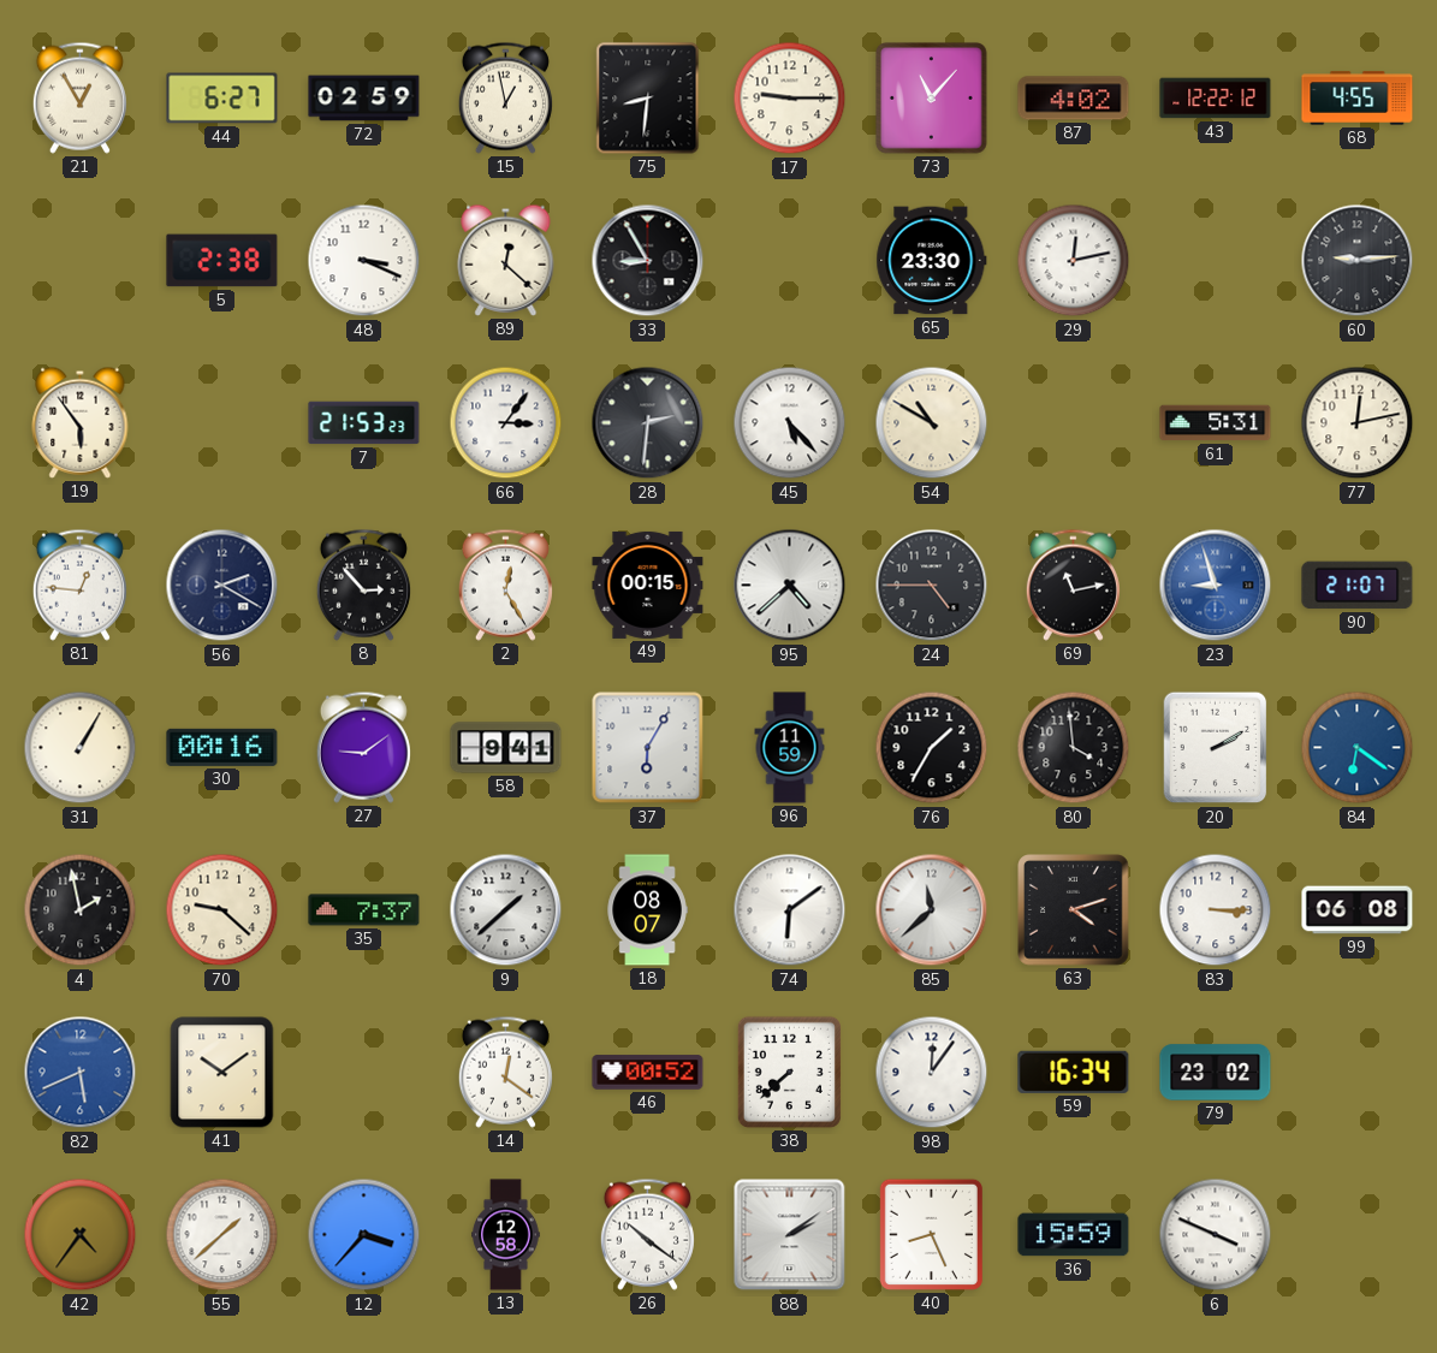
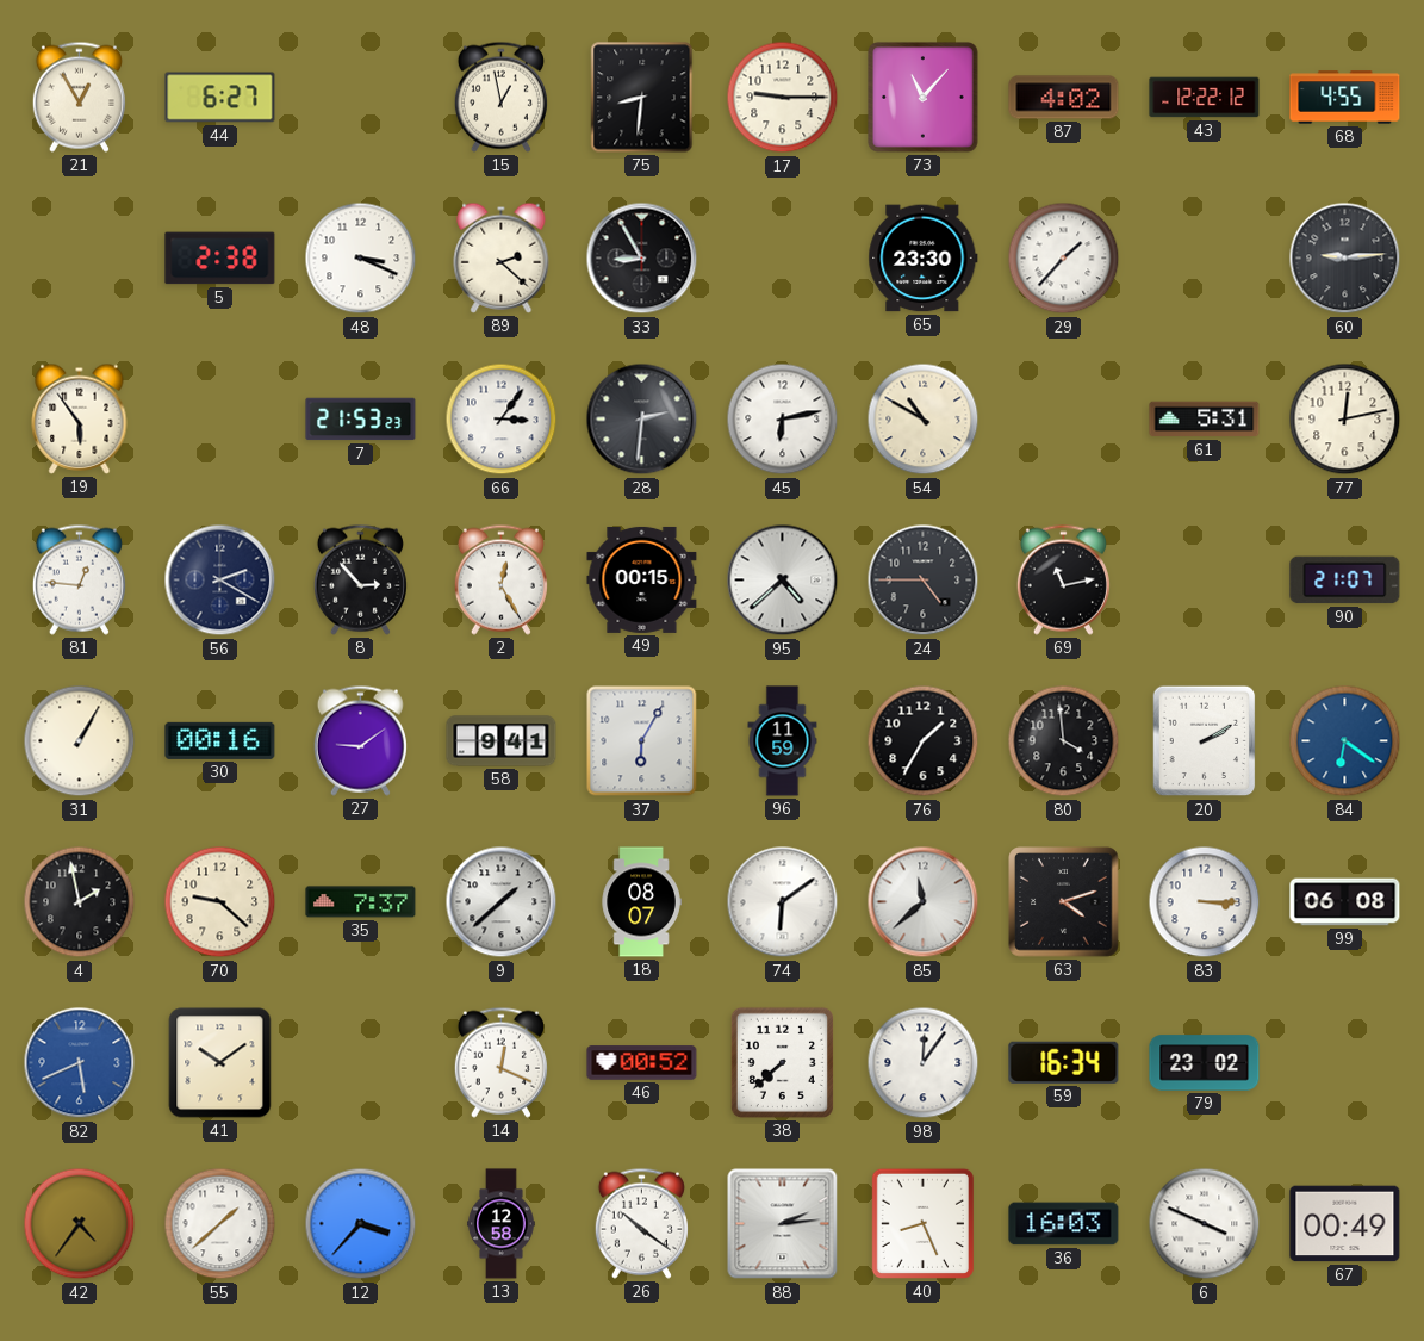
72: 02:59 -> none (364, 99)
89: 12:22 -> 2:22 (502, 257)
29: 12:13 -> 1:37 (1064, 259)
45: 5:23 -> 6:13 (783, 420)
23: 8:57 -> none (1216, 586)
14: 12:21 -> 12:19 (500, 1062)
88: 2:09 -> 2:14 (783, 1224)
36: 15:59 -> 16:03 (1064, 1224)
67: none -> 00:49 (1345, 1224)
